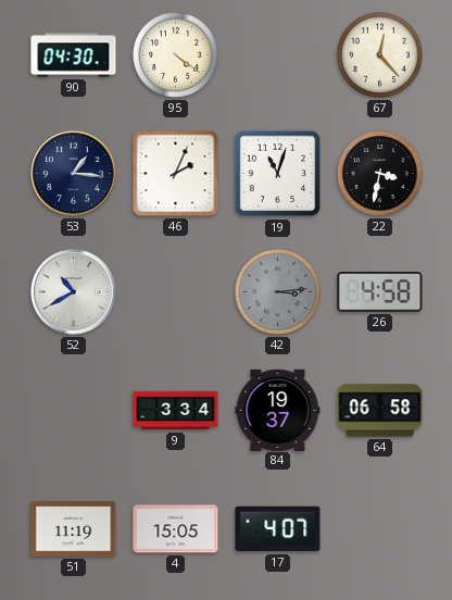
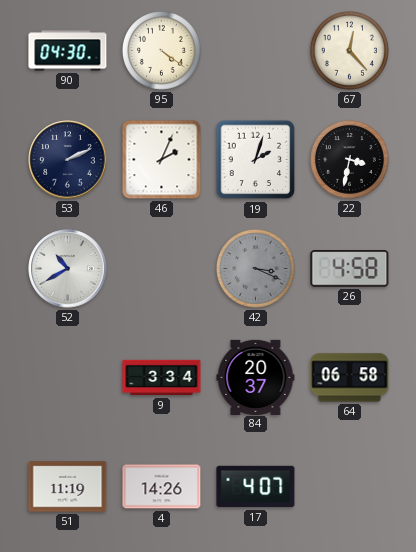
53: 1:16 -> 2:11 (68, 160)
19: 11:03 -> 2:03 (256, 160)
42: 3:14 -> 3:19 (256, 269)
84: 19:37 -> 20:37 (256, 377)
4: 15:05 -> 14:26 (162, 487)
